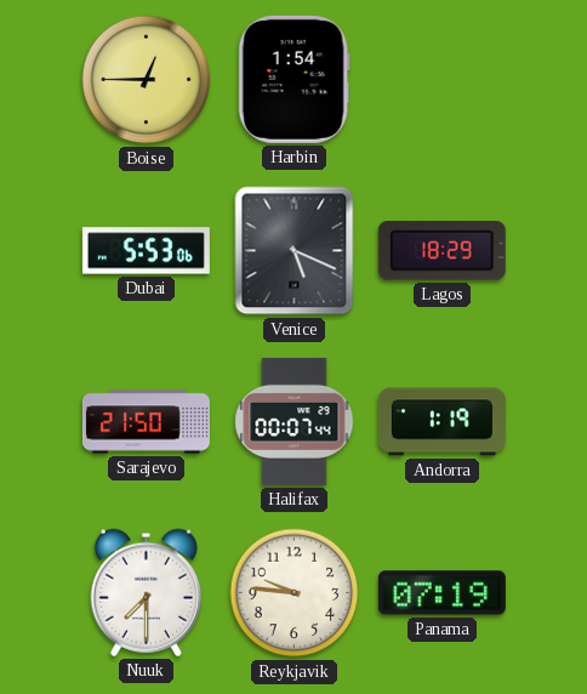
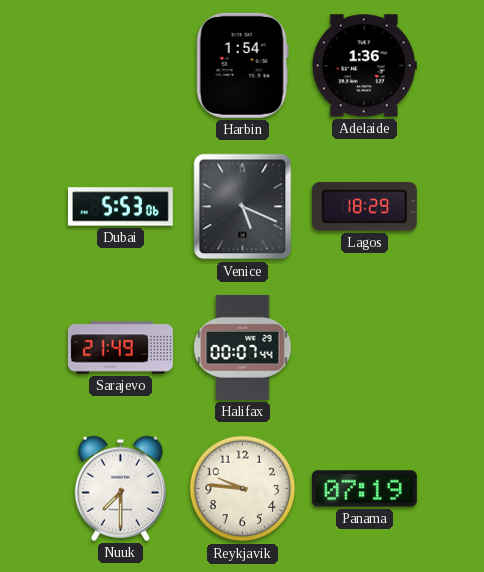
Boise: 12:45 -> none (147, 80)
Adelaide: none -> 1:36 (364, 66)
Sarajevo: 21:50 -> 21:49 (120, 348)
Andorra: 1:19 -> none (441, 422)
